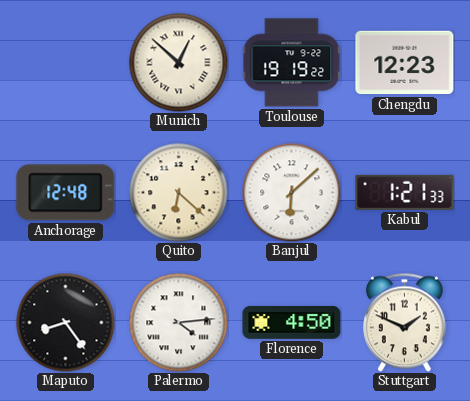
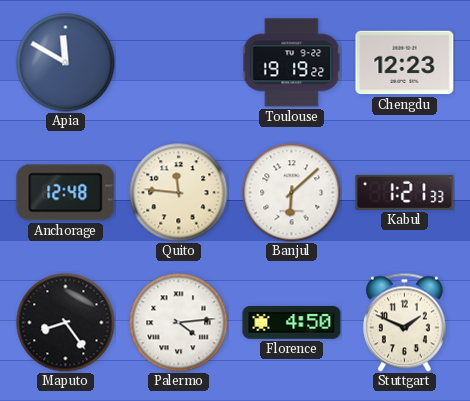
Apia: none -> 11:50 (66, 63)
Munich: 12:52 -> none (179, 63)
Quito: 6:22 -> 11:46 (179, 193)
